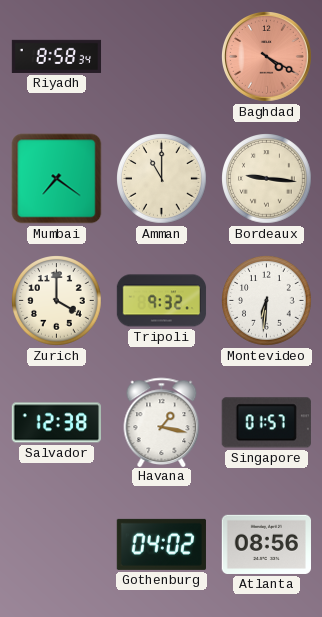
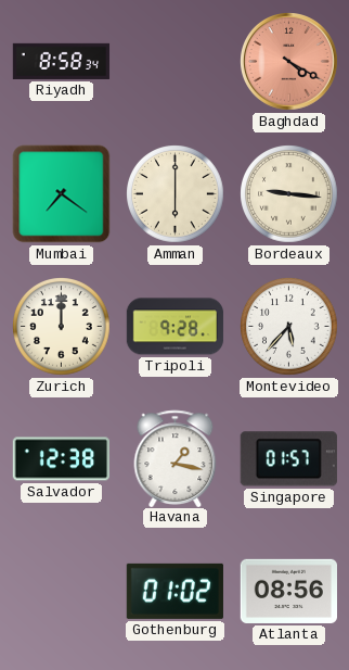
Amman: 11:00 -> 6:00 (176, 194)
Zurich: 4:00 -> 12:00 (62, 327)
Tripoli: 9:32 -> 9:28 (176, 327)
Montevideo: 6:31 -> 5:37 (289, 327)
Gothenburg: 04:02 -> 01:02 (174, 591)
